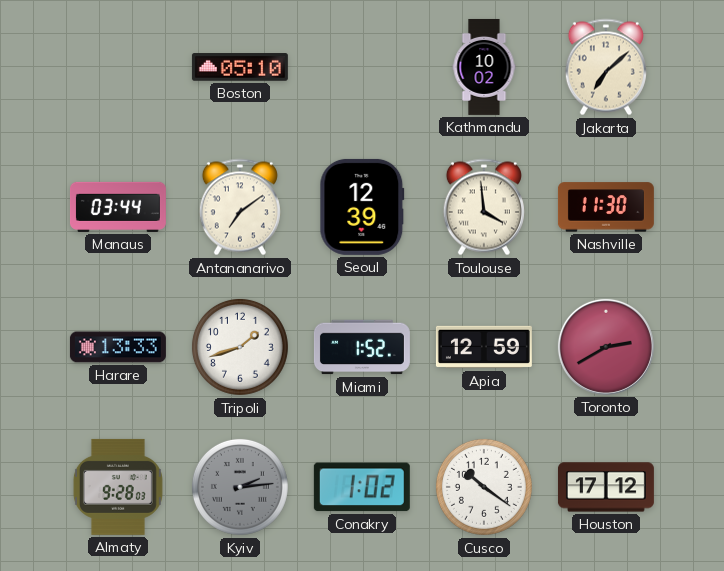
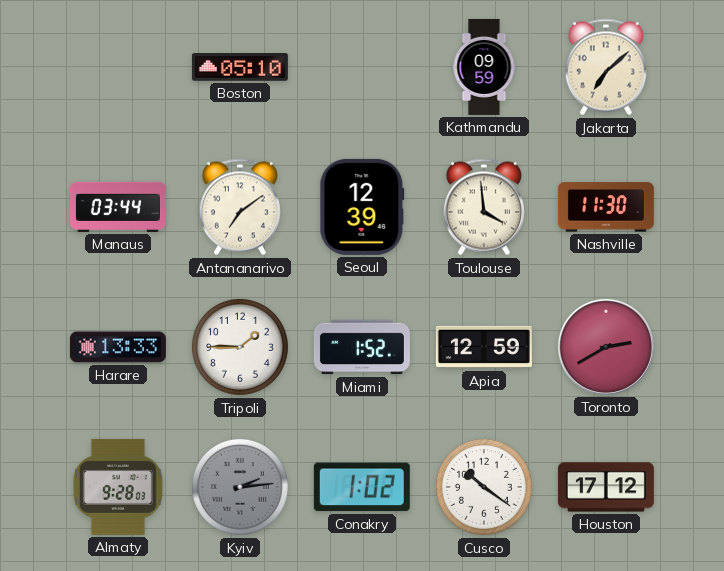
Kathmandu: 10:02 -> 09:59 (484, 67)
Tripoli: 1:42 -> 1:45 (240, 347)
